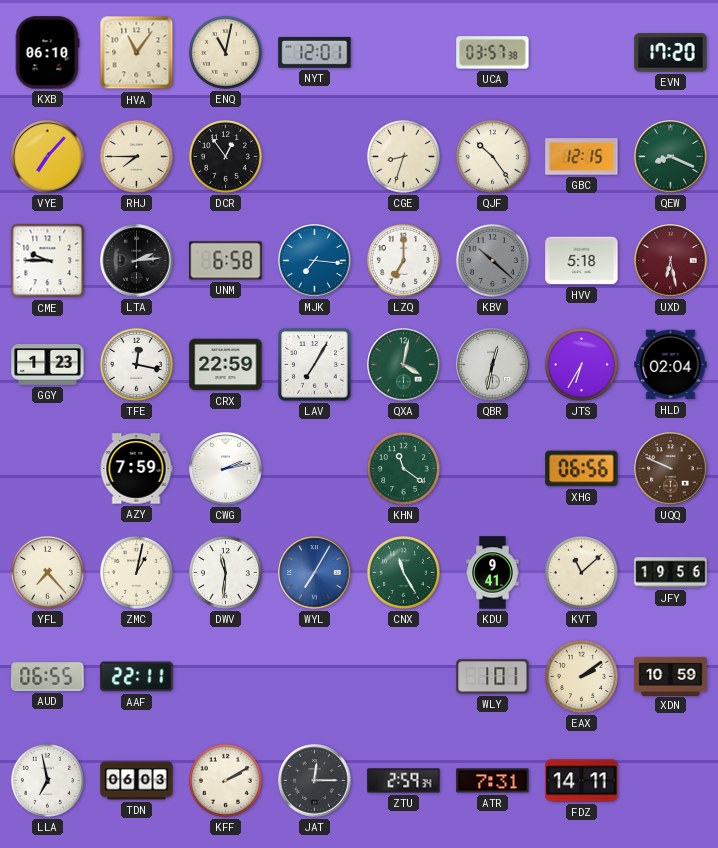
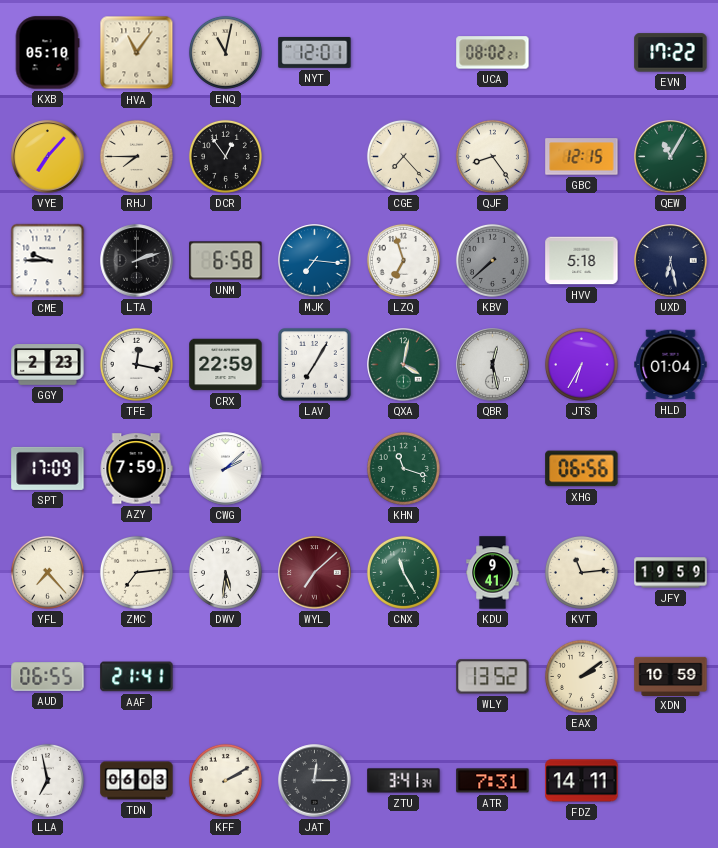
KXB: 06:10 -> 05:10 (47, 53)
UCA: 03:57 -> 08:02 (493, 53)
EVN: 17:20 -> 17:22 (671, 53)
CGE: 8:33 -> 7:23 (403, 156)
QJF: 10:24 -> 8:24 (492, 156)
QEW: 8:19 -> 11:05 (671, 157)
LTA: 2:14 -> 2:12 (137, 261)
LZQ: 7:00 -> 6:57 (403, 260)
KBV: 10:22 -> 7:38 (492, 260)
UXD dial: burgundy -> navy (671, 261)
GGY: 1:23 -> 2:23 (48, 365)
QBR: 12:32 -> 12:28 (493, 365)
HLD: 02:04 -> 01:04 (671, 365)
SPT: none -> 17:09 (48, 468)
CWG: 2:13 -> 2:08 (226, 469)
KHN: 11:21 -> 11:18 (403, 468)
UQQ: 9:49 -> none (671, 469)
ZMC: 1:02 -> 7:14 (136, 572)
DWV: 11:31 -> 5:31 (225, 572)
WYL: 7:05 -> 7:08 (315, 573)
WYL dial: blue -> burgundy (315, 573)
KVT: 11:08 -> 11:14 (581, 572)
JFY: 19:56 -> 19:59 (671, 573)
AAF: 22:11 -> 21:41 (137, 677)
WLY: 1:01 -> 13:52 (493, 677)
ZTU: 2:59 -> 3:41 (404, 781)
